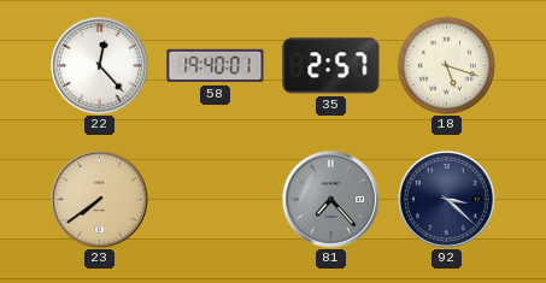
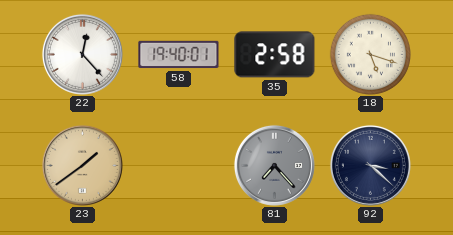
35: 2:57 -> 2:58 (275, 55)
23: 7:39 -> 1:39 (82, 165)
